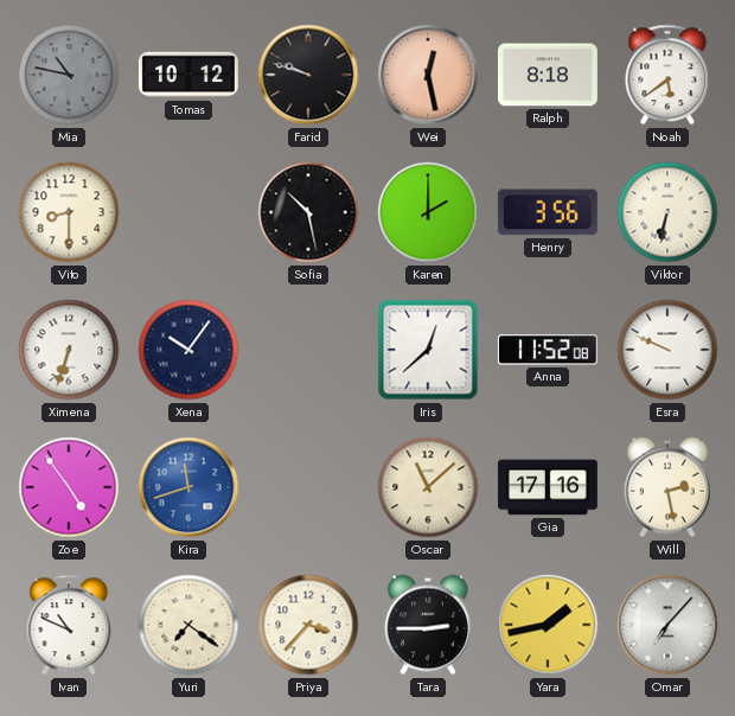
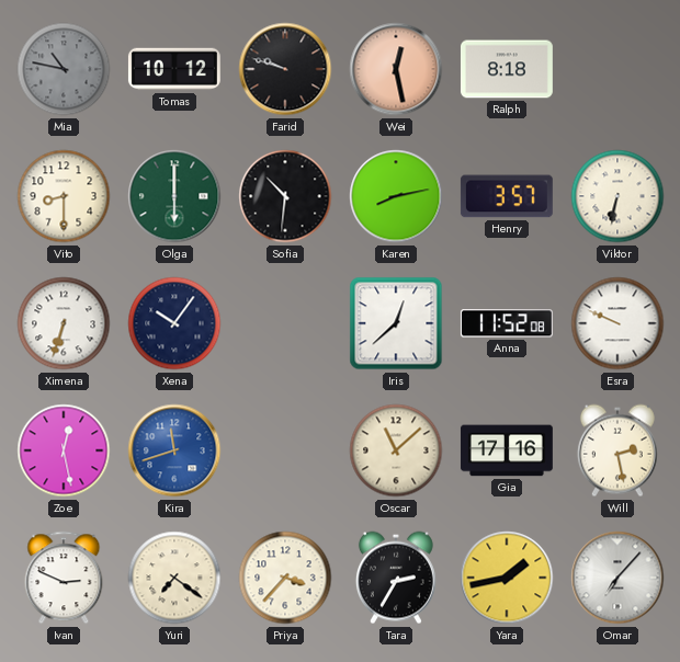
Noah: 5:39 -> none (667, 75)
Olga: none -> 6:00 (174, 196)
Sofia: 10:28 -> 10:31 (285, 196)
Karen: 2:00 -> 8:13 (396, 196)
Henry: 3:56 -> 3:57 (507, 196)
Zoe: 4:54 -> 12:28 (64, 450)
Ivan: 10:49 -> 2:49 (64, 578)
Tara: 2:45 -> 2:35 (396, 578)
